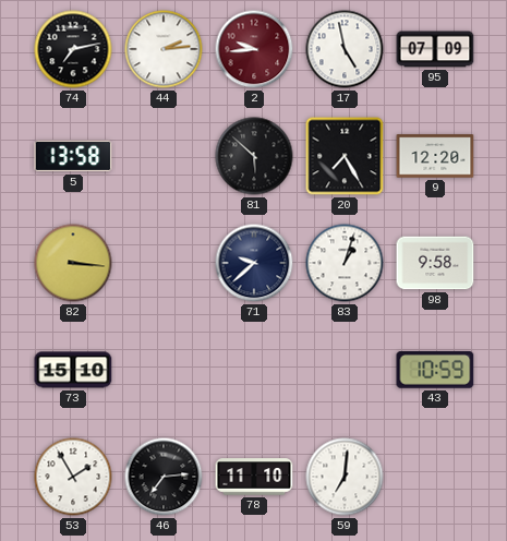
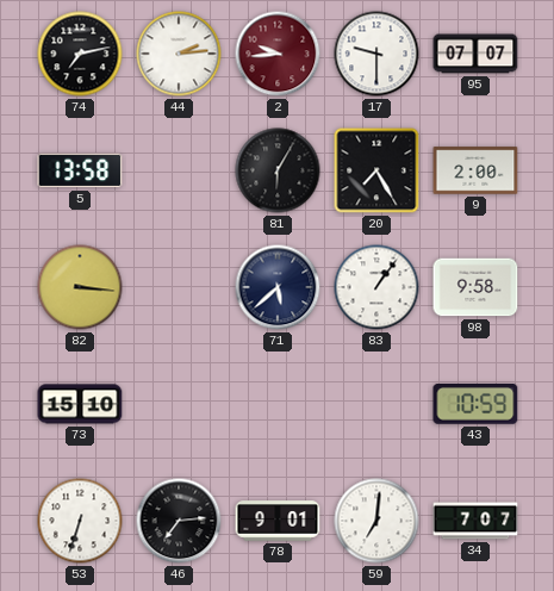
17: 4:58 -> 9:30 (376, 54)
95: 07:09 -> 07:07 (475, 54)
81: 5:52 -> 6:05 (278, 170)
9: 12:20 -> 2:00 (475, 170)
71: 9:38 -> 5:38 (278, 287)
83: 1:03 -> 1:06 (376, 287)
53: 1:55 -> 6:33 (80, 521)
78: 11:10 -> 9:01 (278, 521)
34: none -> 7:07 (475, 521)
